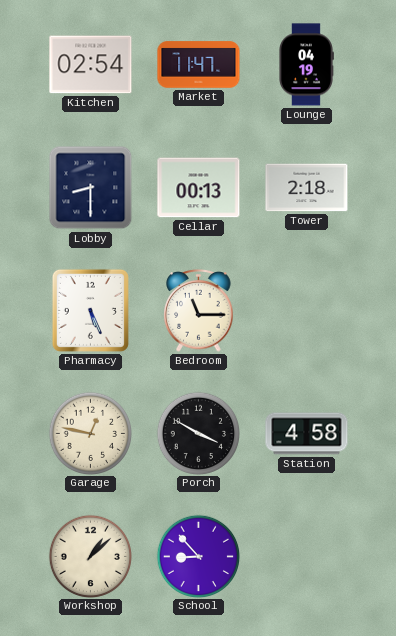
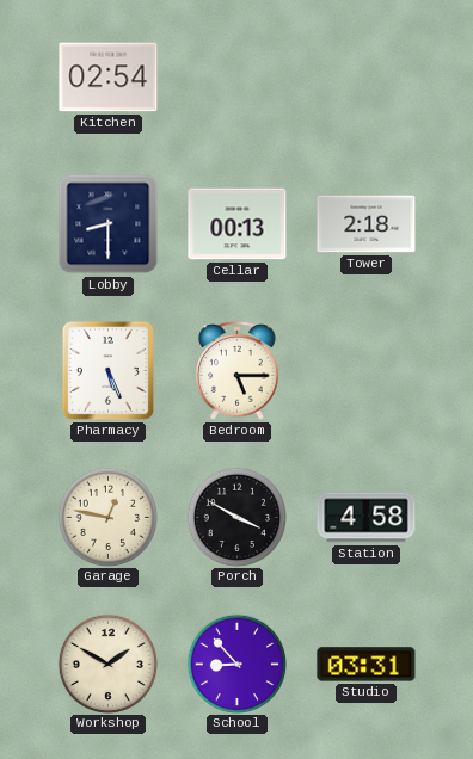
Market: 11:47 -> none (199, 65)
Lounge: 04:19 -> none (306, 65)
Bedroom: 11:15 -> 5:15 (238, 371)
Workshop: 1:08 -> 1:50 (107, 664)
Studio: none -> 03:31 (367, 665)
